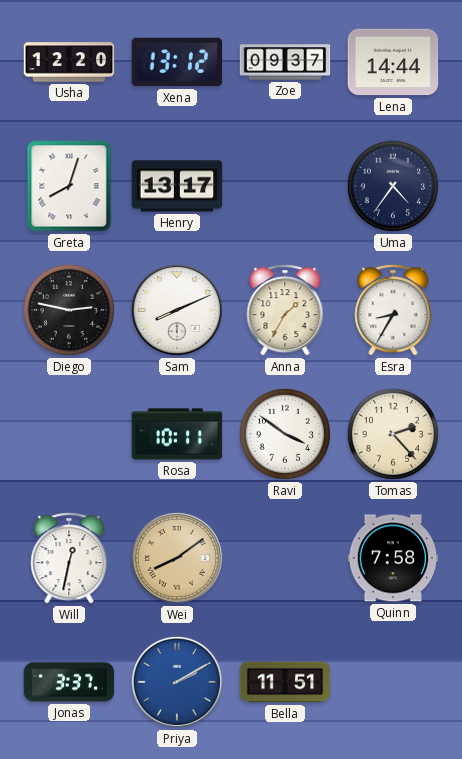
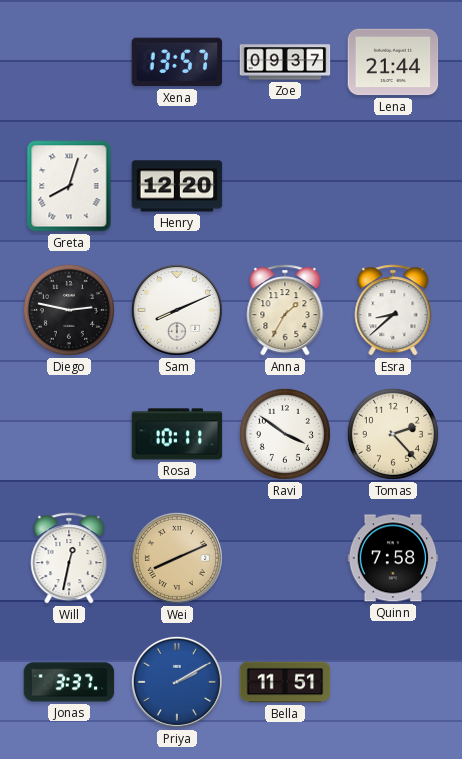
Usha: 12:20 -> none (69, 62)
Xena: 13:12 -> 13:57 (177, 62)
Lena: 14:44 -> 21:44 (393, 62)
Henry: 13:17 -> 12:20 (177, 186)
Uma: 4:36 -> none (393, 186)
Esra: 8:35 -> 8:38 (393, 310)
Wei: 8:09 -> 8:11 (177, 558)
